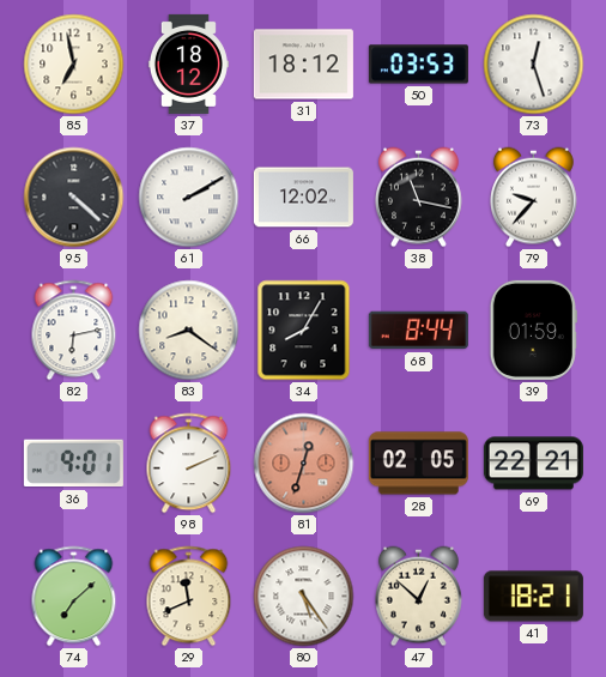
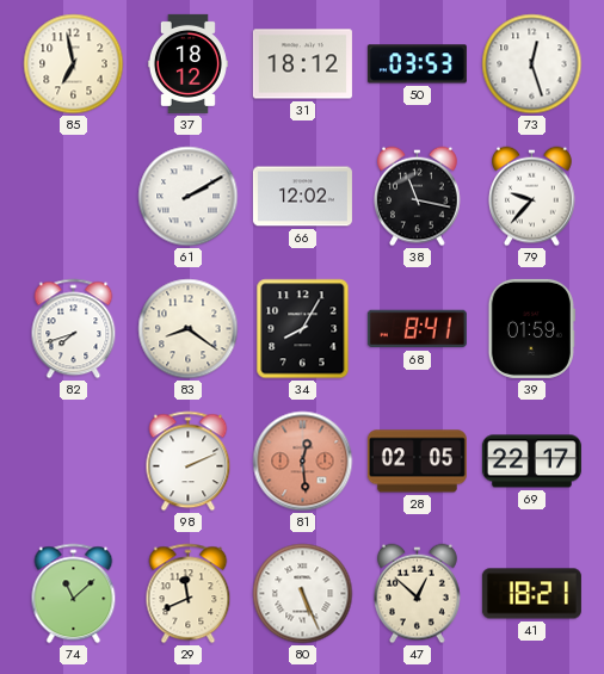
95: 4:22 -> none (74, 198)
82: 6:13 -> 7:42 (74, 329)
68: 8:44 -> 8:41 (417, 329)
36: 9:01 -> none (73, 464)
81: 12:33 -> 12:29 (303, 462)
69: 22:21 -> 22:17 (531, 462)
74: 7:08 -> 11:08 (74, 594)
80: 5:24 -> 5:26 (303, 594)
